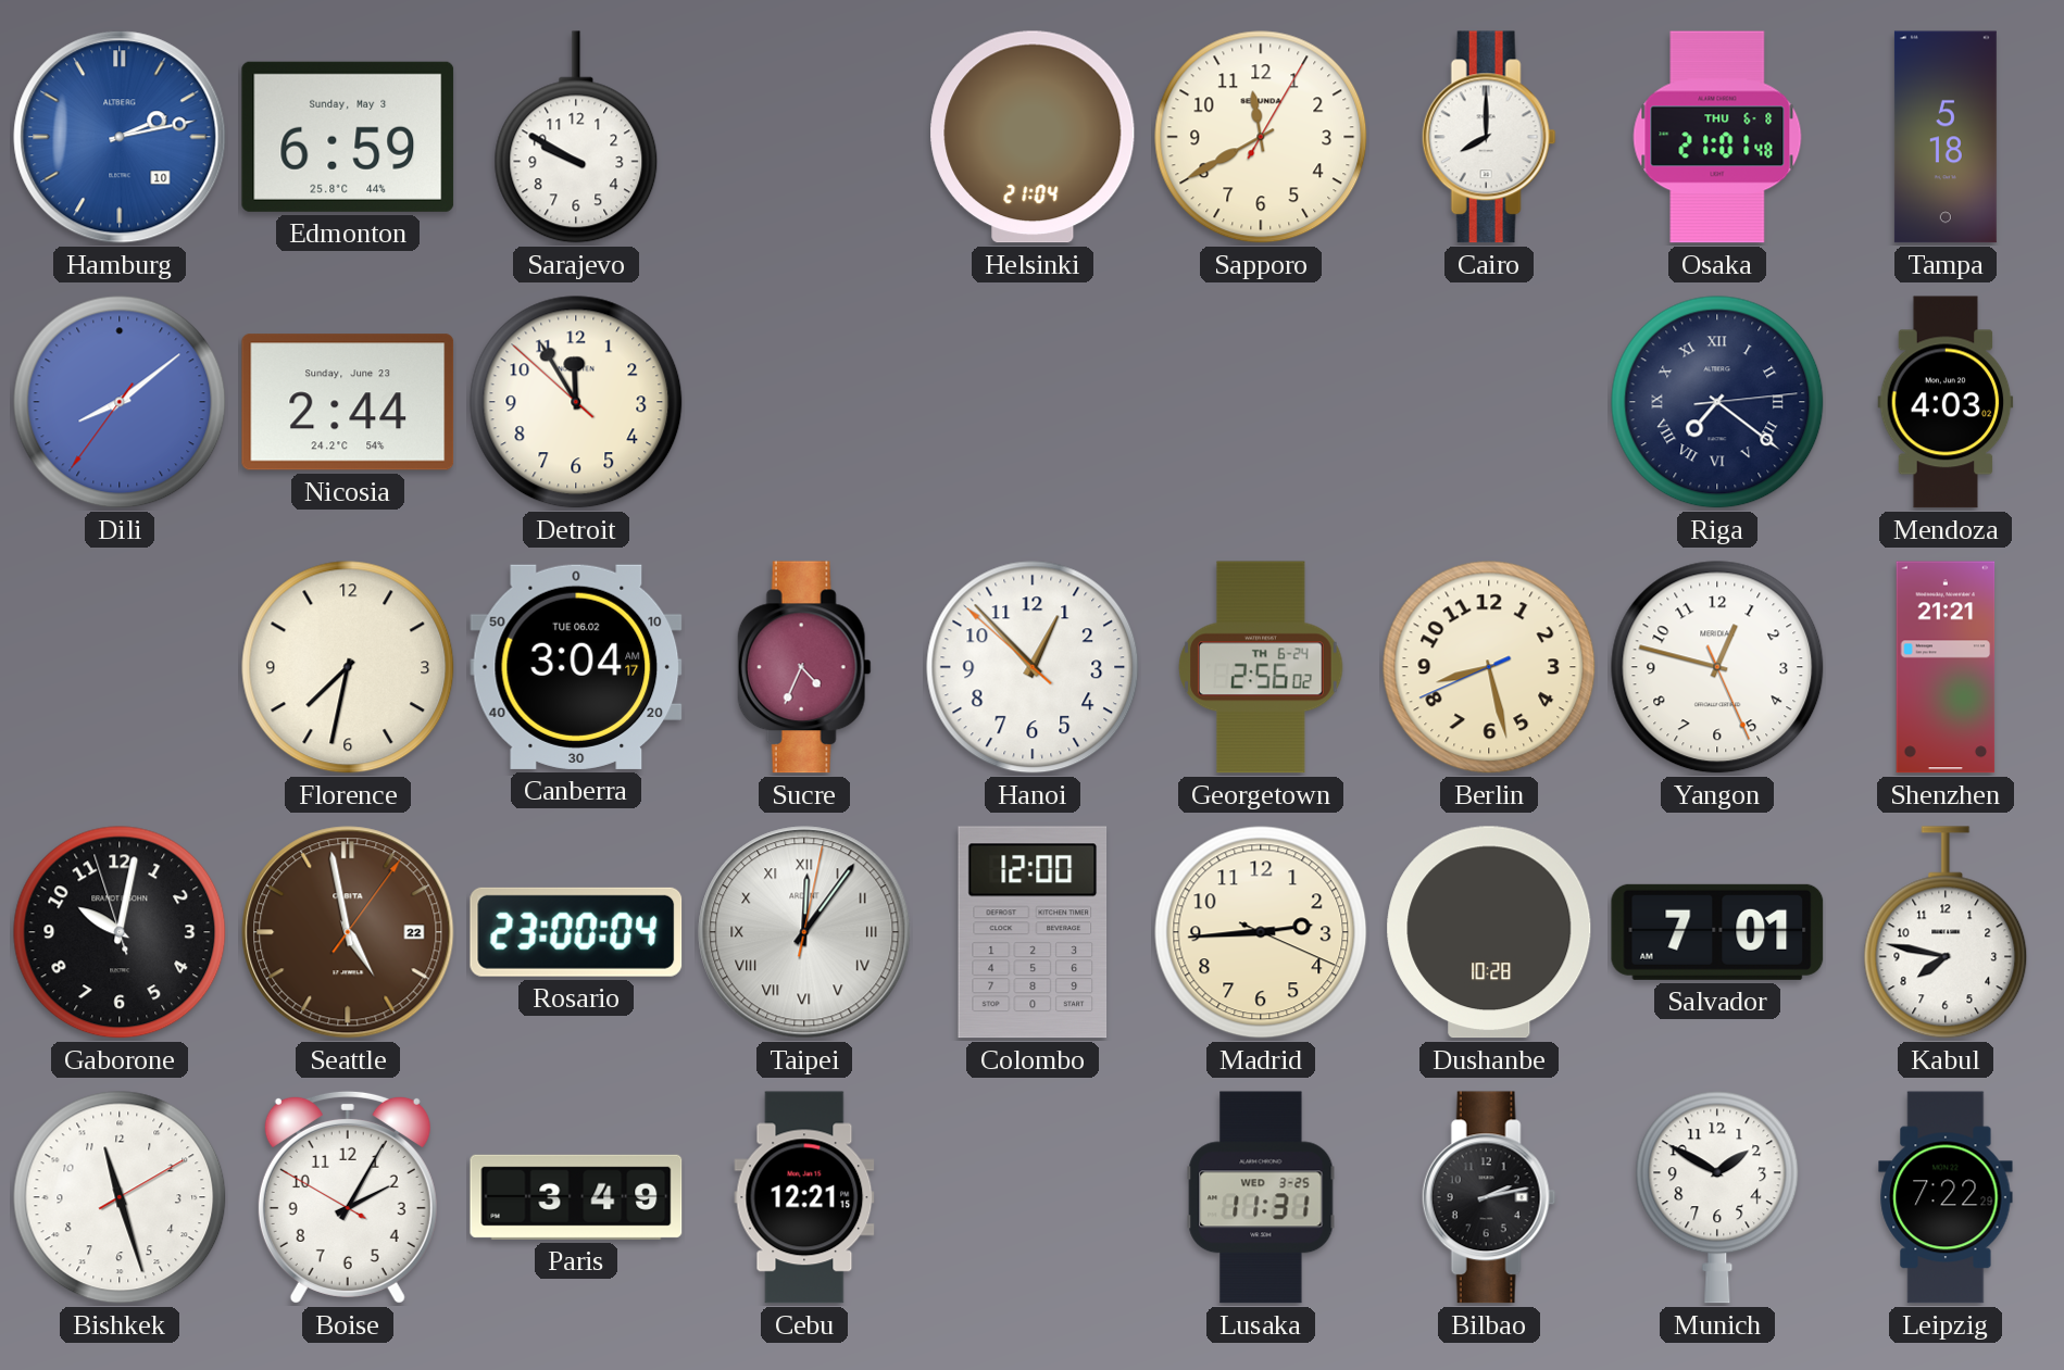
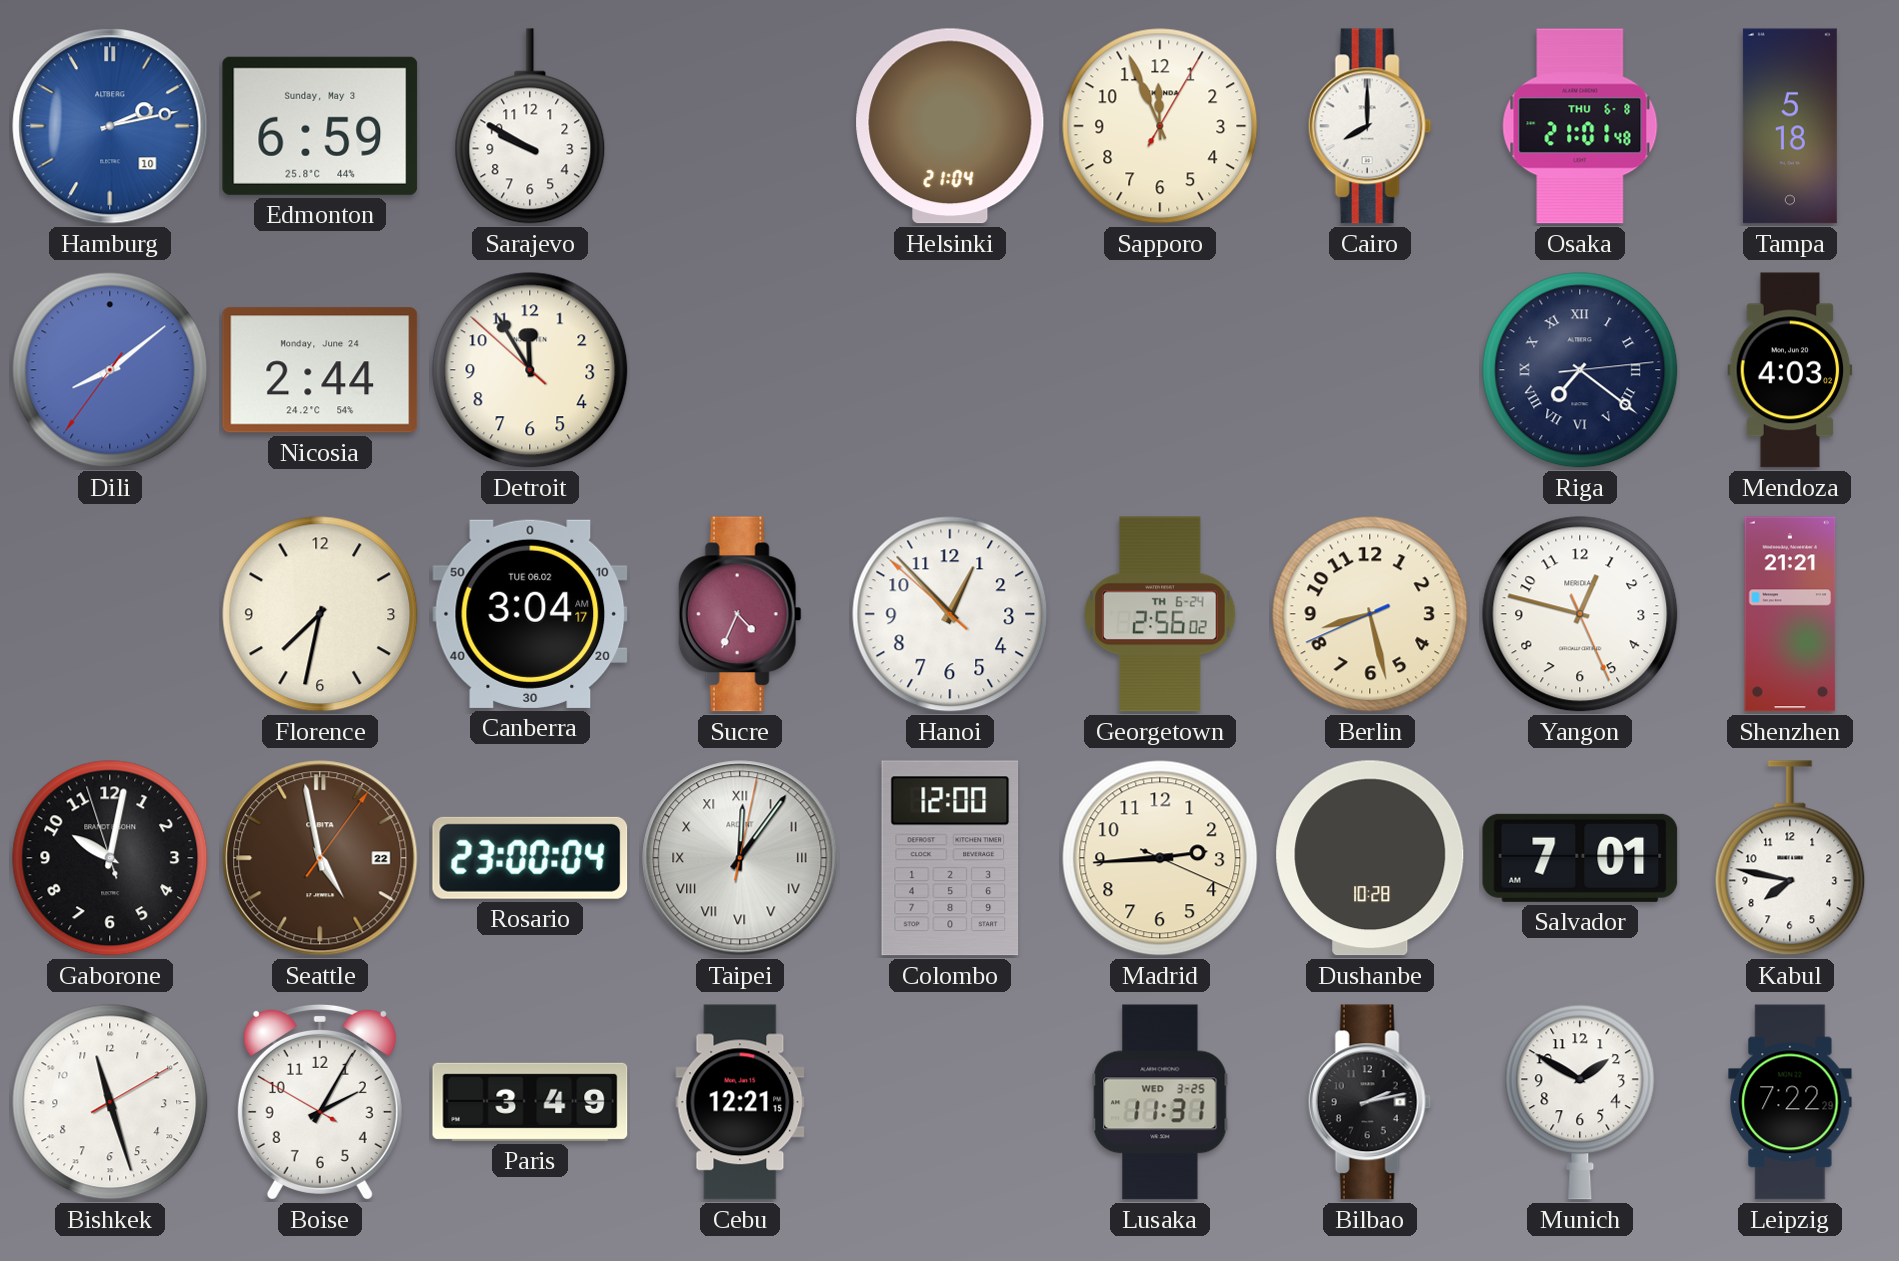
Sapporo: 11:40 -> 11:56 (1160, 126)
Nicosia date: Sunday, June 23 -> Monday, June 24 (320, 370)
